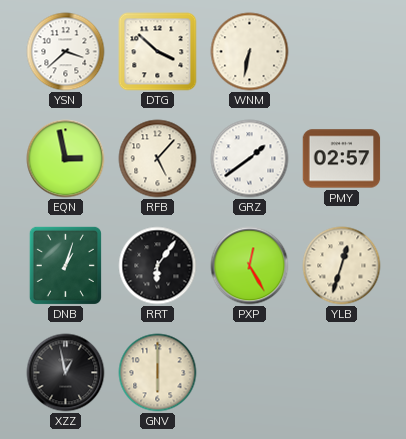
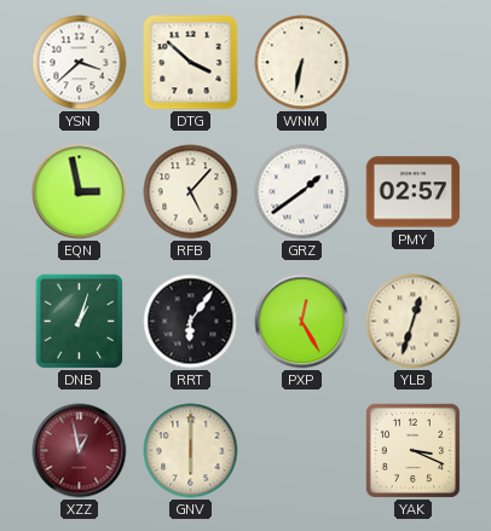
XZZ dial: black -> burgundy (80, 451)
YAK: none -> 3:19 (412, 450)
